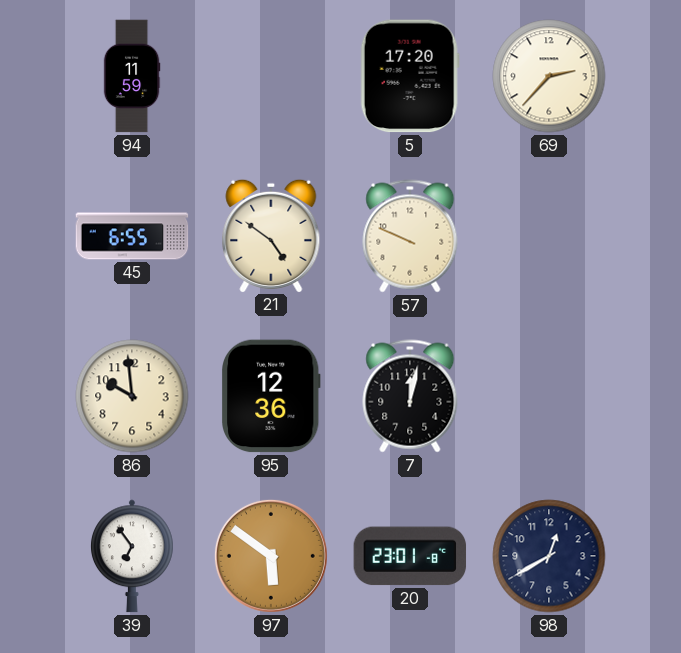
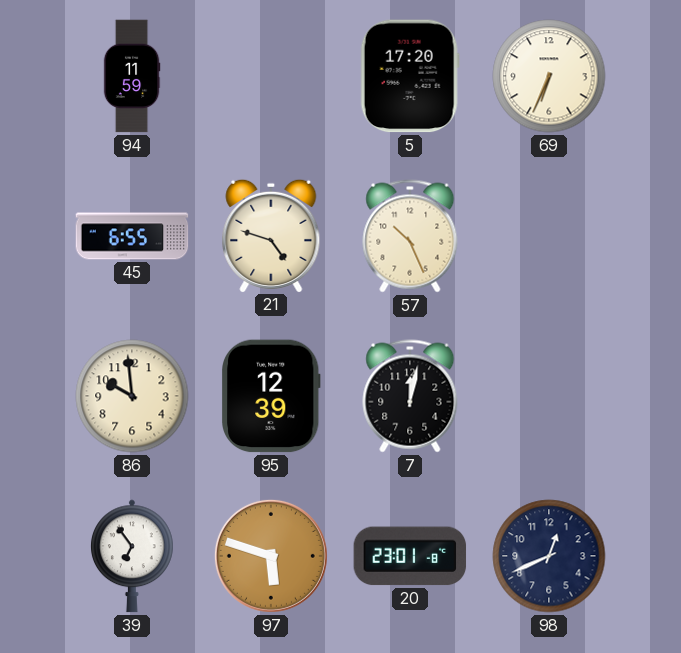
69: 2:37 -> 6:34 (549, 76)
21: 4:51 -> 4:48 (271, 235)
57: 9:49 -> 10:26 (410, 236)
95: 12:36 -> 12:39 (271, 396)
97: 5:51 -> 5:48 (271, 556)
98: 12:40 -> 12:41 (549, 556)
